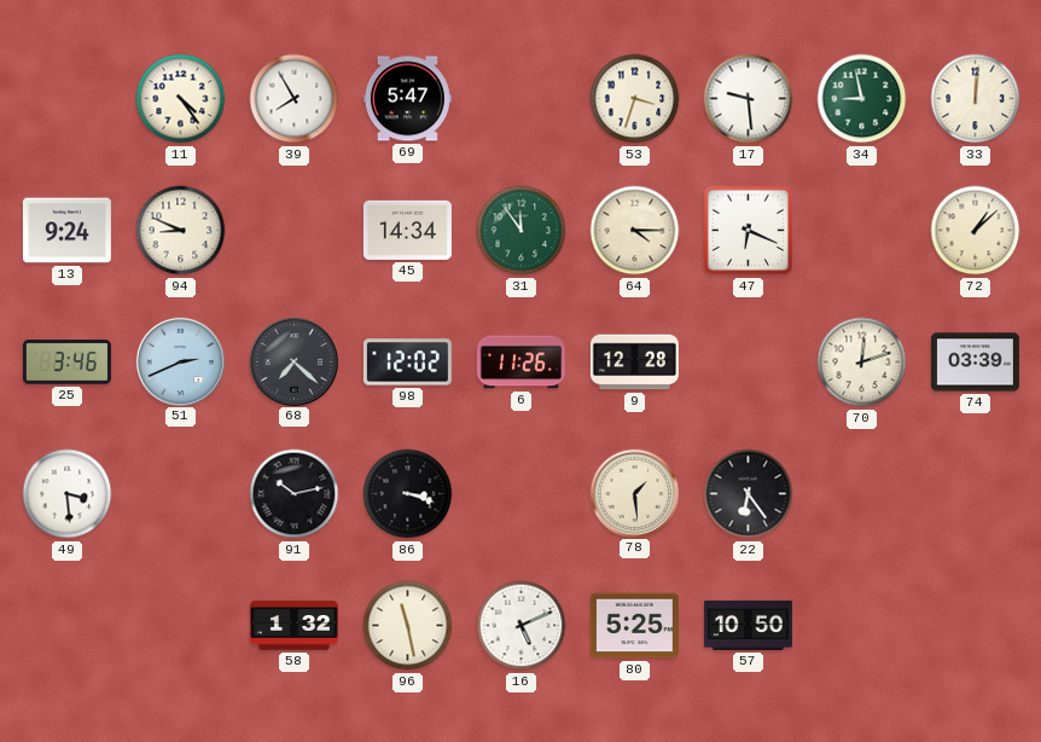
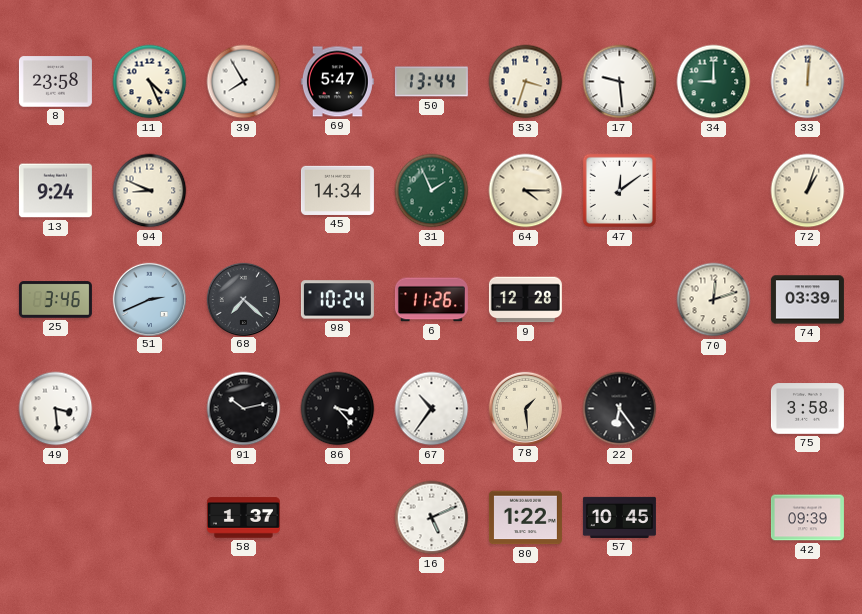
8: none -> 23:58 (55, 82)
11: 4:24 -> 4:26 (150, 82)
50: none -> 13:44 (431, 82)
34: 8:58 -> 9:00 (714, 82)
31: 11:54 -> 1:56 (432, 191)
47: 6:19 -> 12:09 (620, 191)
72: 1:08 -> 1:03 (808, 191)
98: 12:02 -> 10:24 (337, 300)
86: 3:18 -> 3:23 (338, 409)
67: none -> 10:36 (432, 409)
75: none -> 3:58 (807, 409)
58: 1:32 -> 1:37 (243, 518)
96: 11:28 -> none (408, 626)
80: 5:25 -> 1:22 (525, 518)
57: 10:50 -> 10:45 (619, 517)
42: none -> 09:39 (807, 518)
